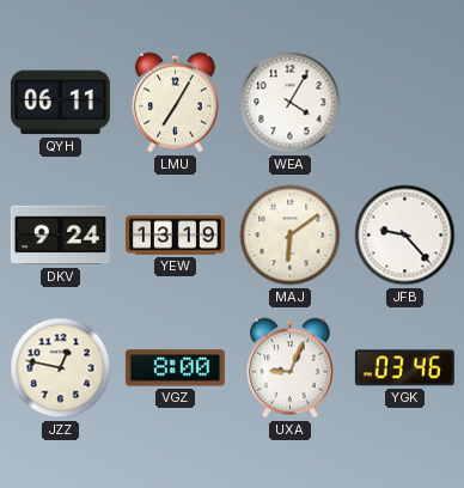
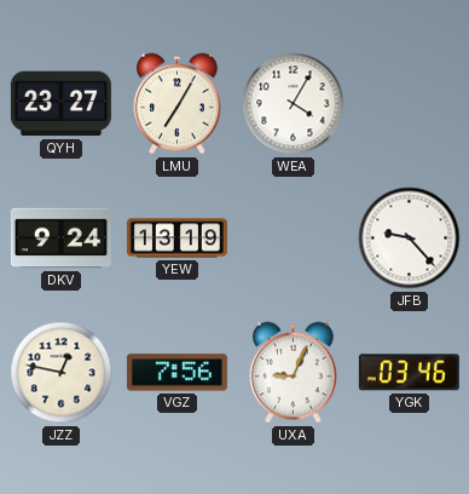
QYH: 06:11 -> 23:27 (60, 104)
MAJ: 6:09 -> none (291, 236)
VGZ: 8:00 -> 7:56 (176, 373)
